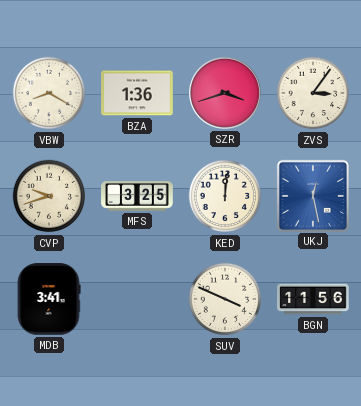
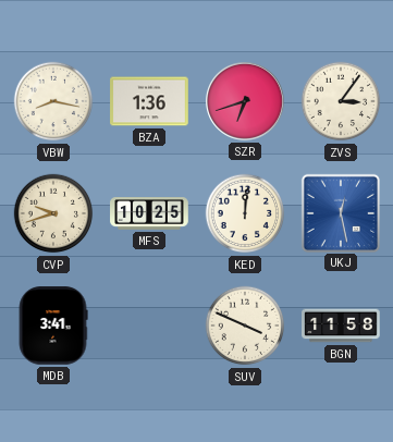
VBW: 8:20 -> 8:17 (53, 101)
SZR: 3:42 -> 6:42 (246, 102)
MFS: 3:25 -> 10:25 (149, 213)
BGN: 11:56 -> 11:58 (341, 326)
